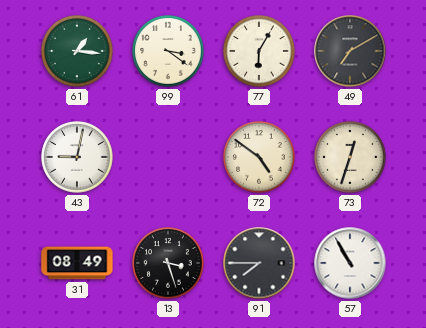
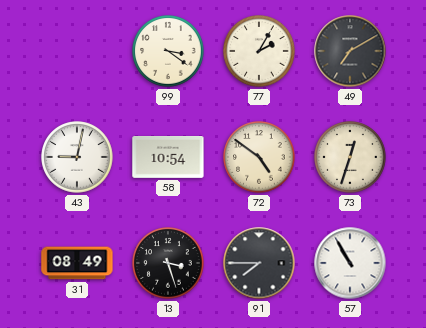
61: 1:16 -> none (77, 51)
77: 6:05 -> 2:05 (259, 51)
58: none -> 10:54 (168, 158)
